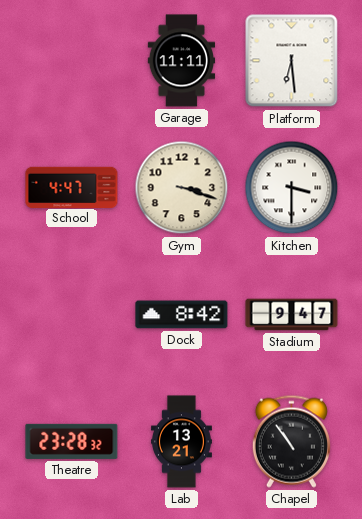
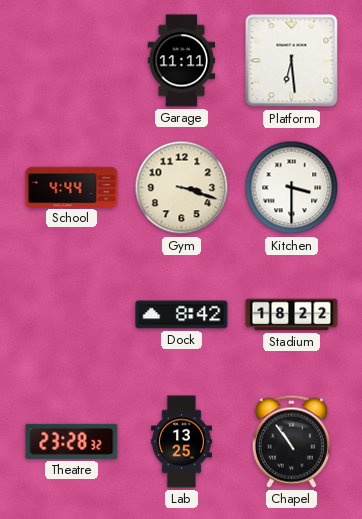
School: 4:47 -> 4:44 (72, 187)
Stadium: 9:47 -> 18:22 (292, 315)
Lab: 13:21 -> 13:25 (181, 442)
